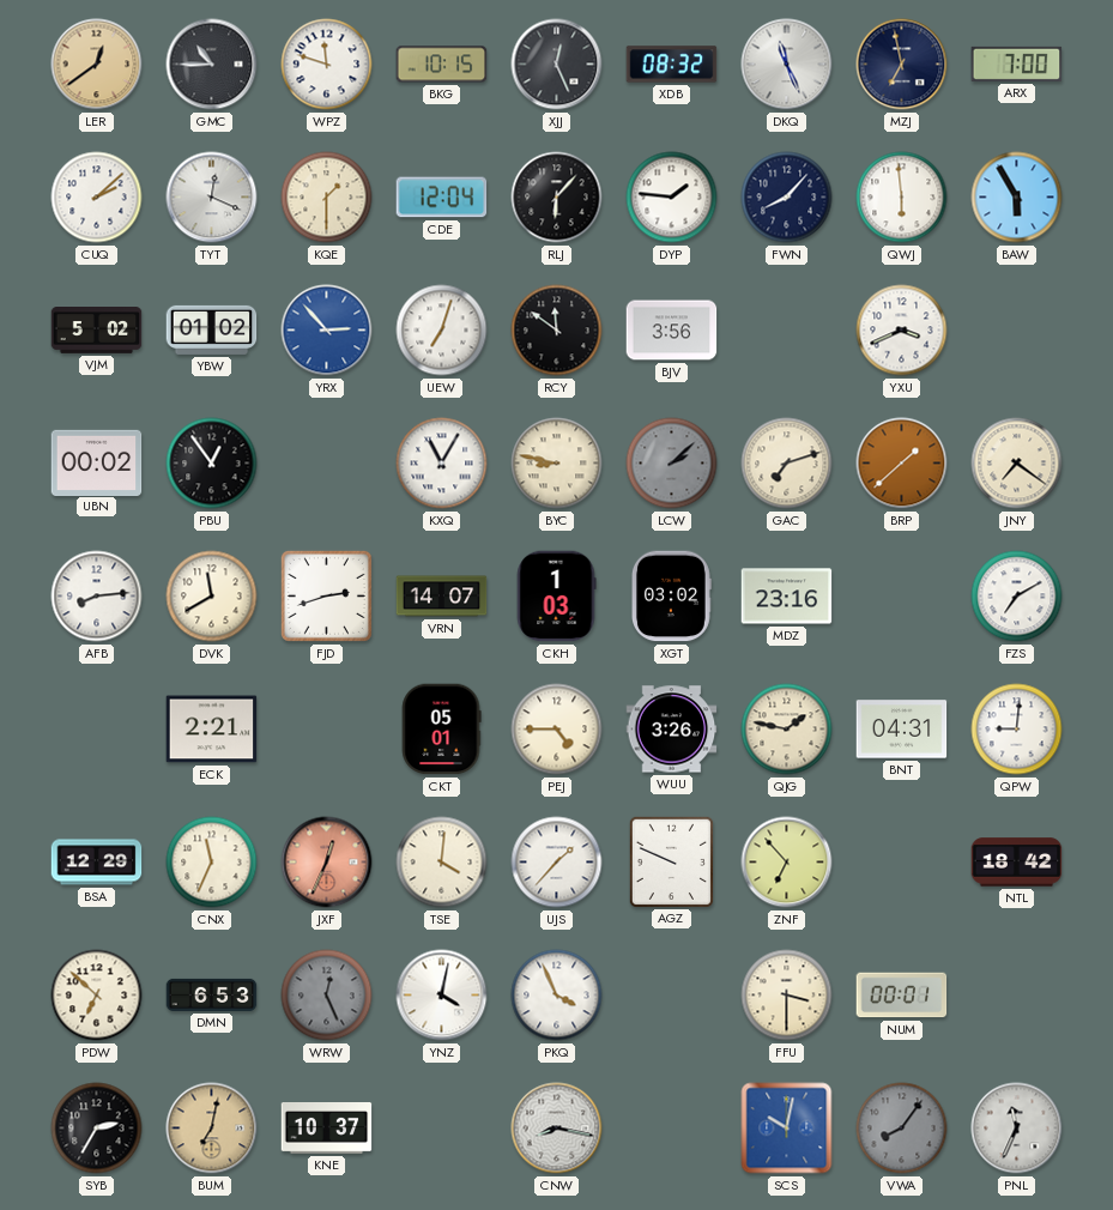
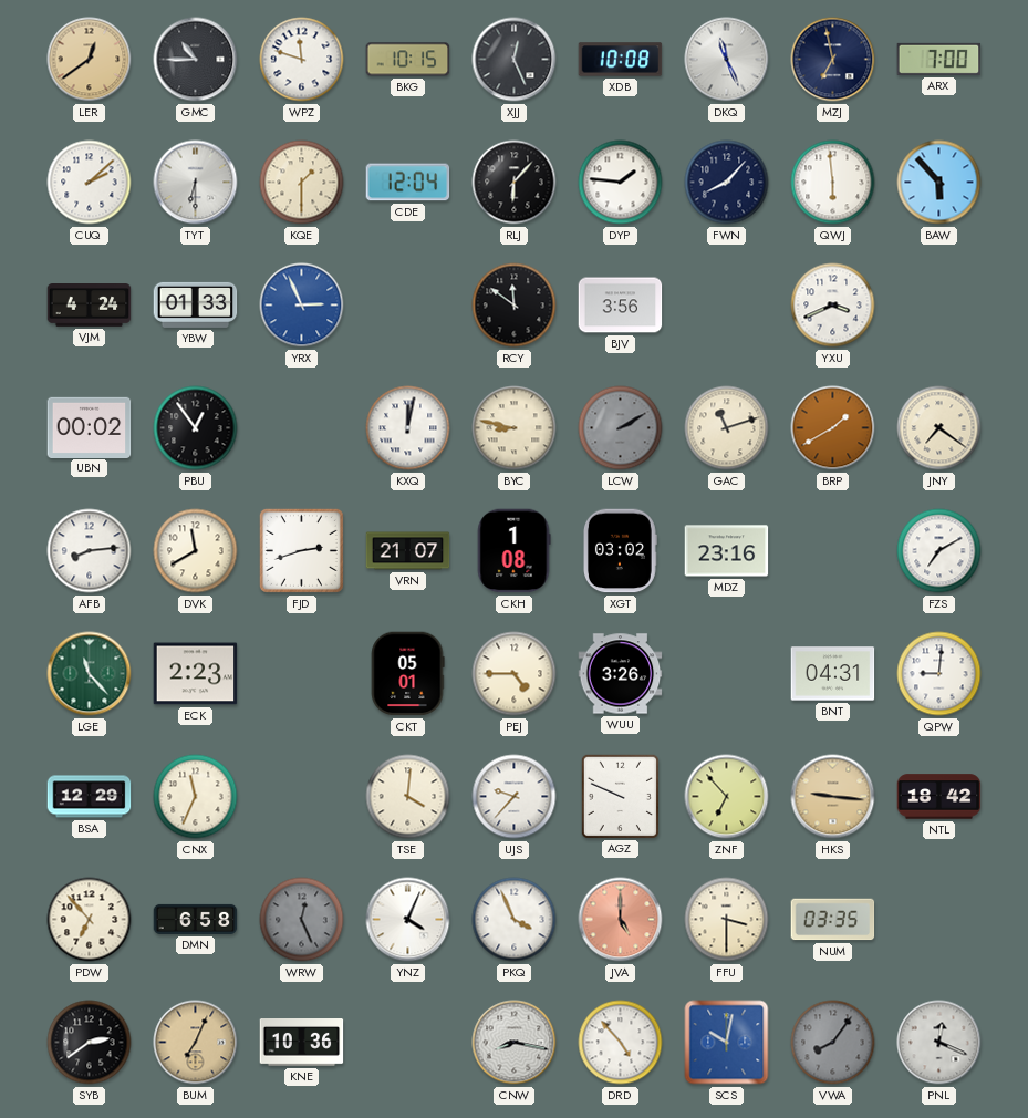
XDB: 08:32 -> 10:08 (621, 60)
TYT: 12:19 -> 6:30 (196, 183)
BAW: 5:55 -> 5:53 (939, 183)
VJM: 5:02 -> 4:24 (90, 306)
YBW: 01:02 -> 01:33 (196, 304)
YRX: 2:53 -> 2:56 (302, 306)
UEW: 7:03 -> none (442, 331)
KXQ: 11:05 -> 12:02 (408, 428)
LCW: 2:08 -> 2:10 (621, 428)
GAC: 7:12 -> 11:12 (727, 428)
BRP: 1:38 -> 1:40 (833, 428)
VRN: 14:07 -> 21:07 (408, 551)
CKH: 1:03 -> 1:08 (513, 551)
LGE: none -> 11:23 (90, 674)
ECK: 2:21 -> 2:23 (196, 674)
QJG: 1:47 -> none (787, 730)
JXF: 12:34 -> none (327, 863)
UJS: 1:37 -> 9:37 (515, 797)
HKS: none -> 9:16 (833, 797)
PDW: 6:52 -> 6:53 (90, 920)
DMN: 6:53 -> 6:58 (196, 919)
YNZ: 4:02 -> 4:04 (408, 920)
JVA: none -> 5:00 (621, 920)
NUM: 00:01 -> 03:35 (833, 920)
SYB: 2:35 -> 2:39 (90, 1043)
BUM: 7:02 -> 7:04 (196, 1043)
KNE: 10:37 -> 10:36 (302, 1043)
DRD: none -> 4:53 (621, 1043)
PNL: 11:34 -> 12:19 (939, 1043)
